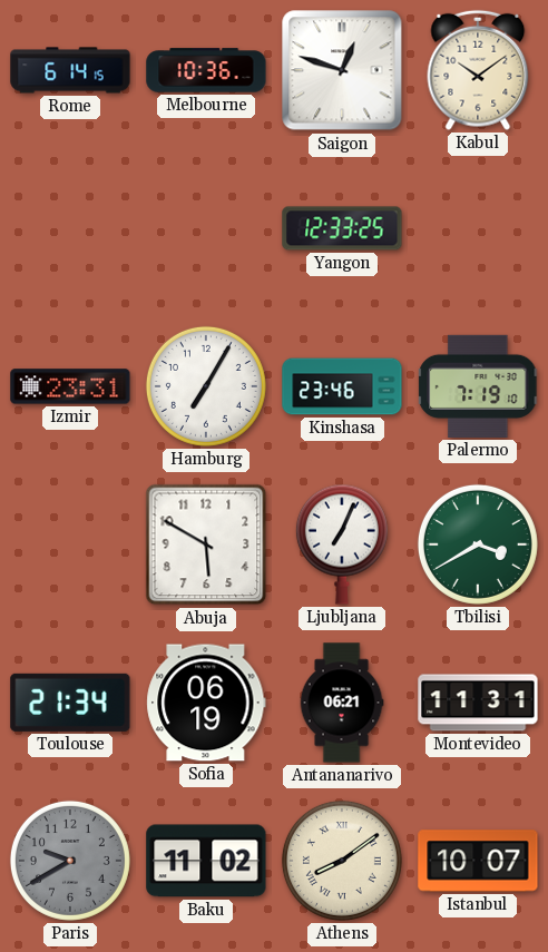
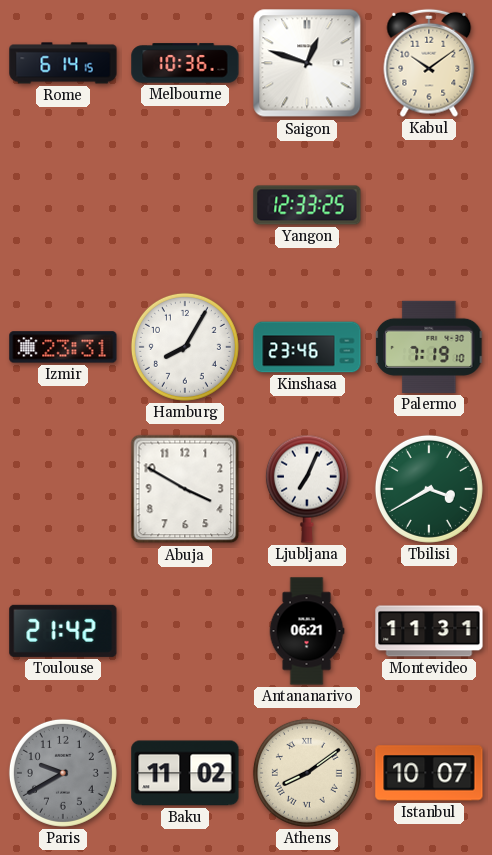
Hamburg: 7:05 -> 8:05 (185, 347)
Abuja: 5:50 -> 3:50 (185, 489)
Toulouse: 21:34 -> 21:42 (63, 631)
Sofia: 06:19 -> none (206, 703)
